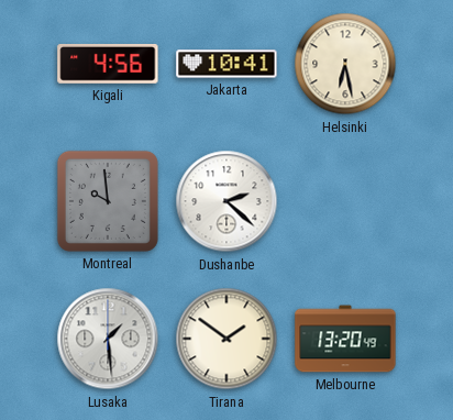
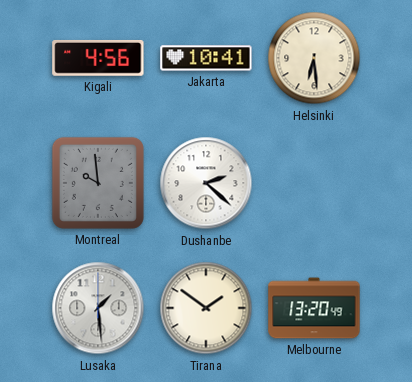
Helsinki: 6:28 -> 6:29 (314, 58)
